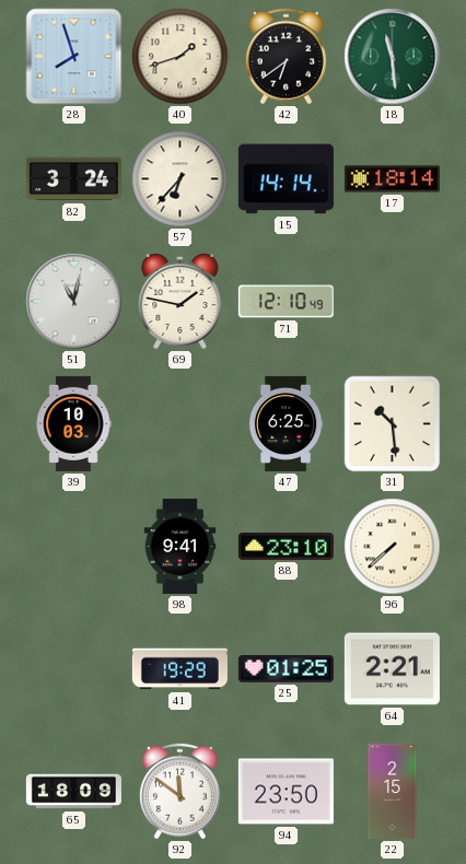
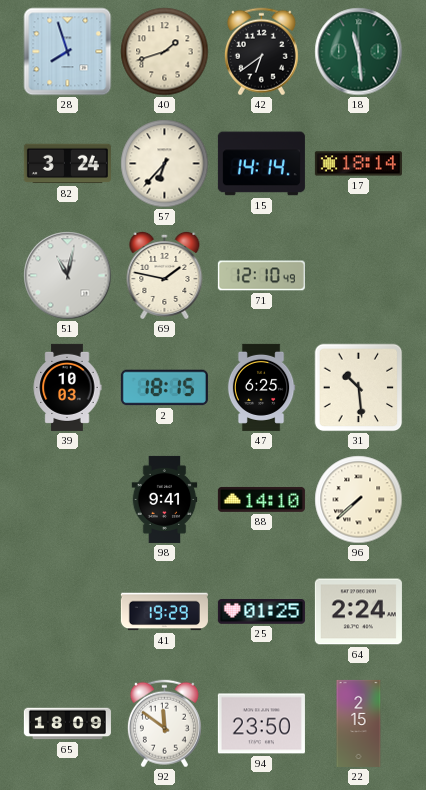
2: none -> 18:15 (164, 388)
88: 23:10 -> 14:10 (261, 499)
64: 2:21 -> 2:24 (358, 612)
